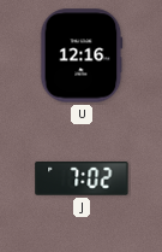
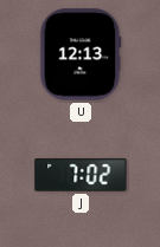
U: 12:16 -> 12:13 (81, 54)
